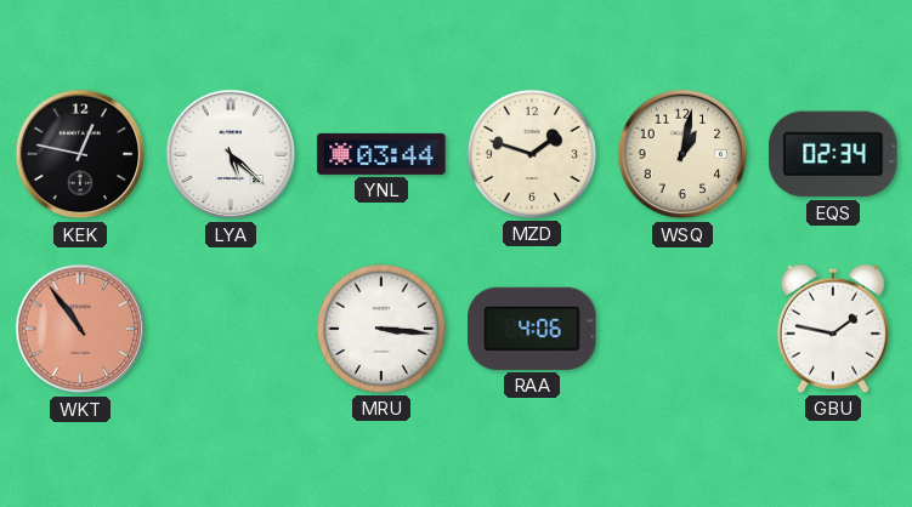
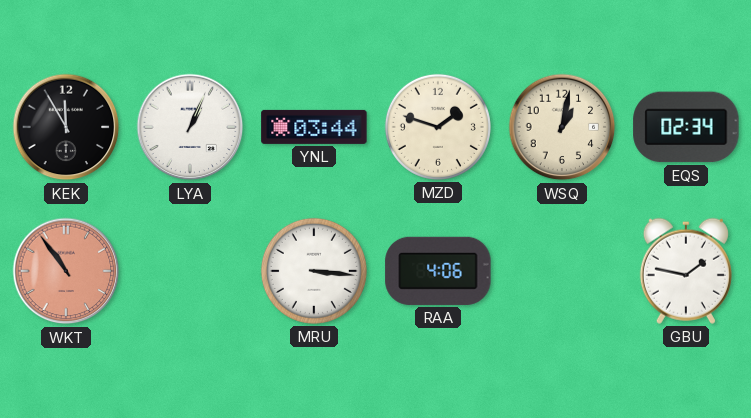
KEK: 12:47 -> 11:55 (66, 127)
LYA: 5:22 -> 1:04 (190, 127)
